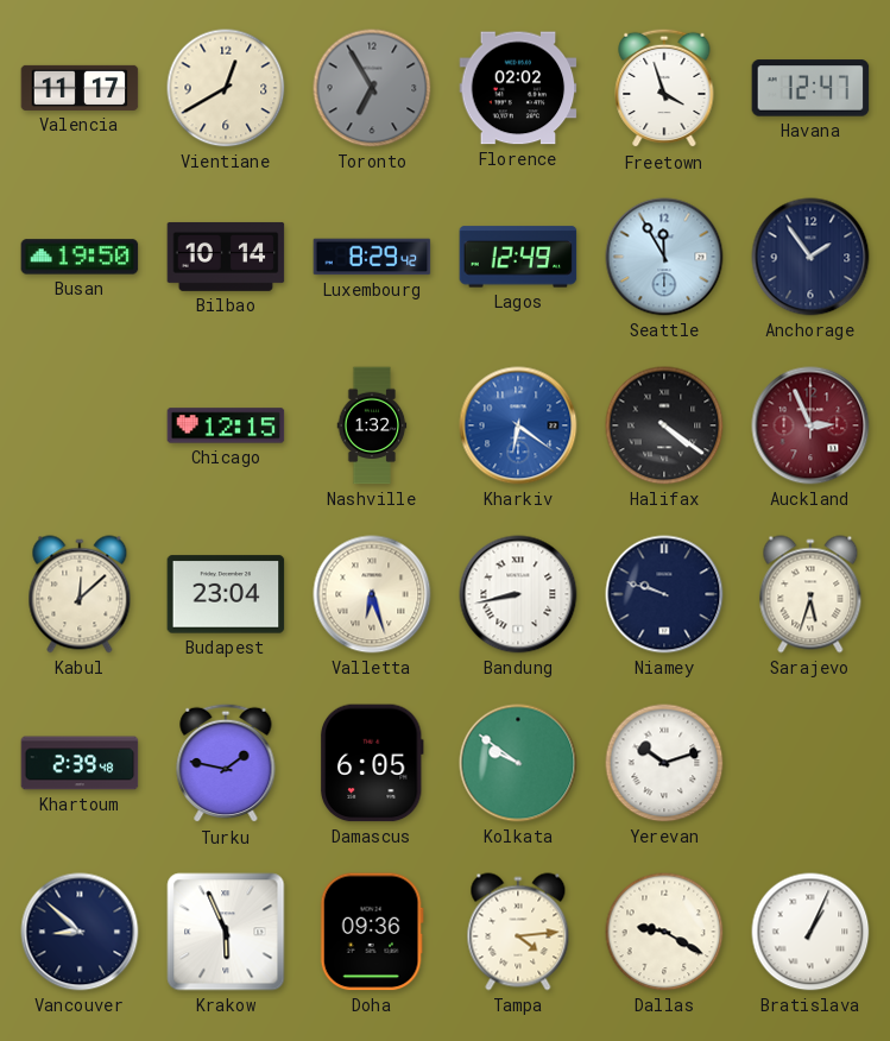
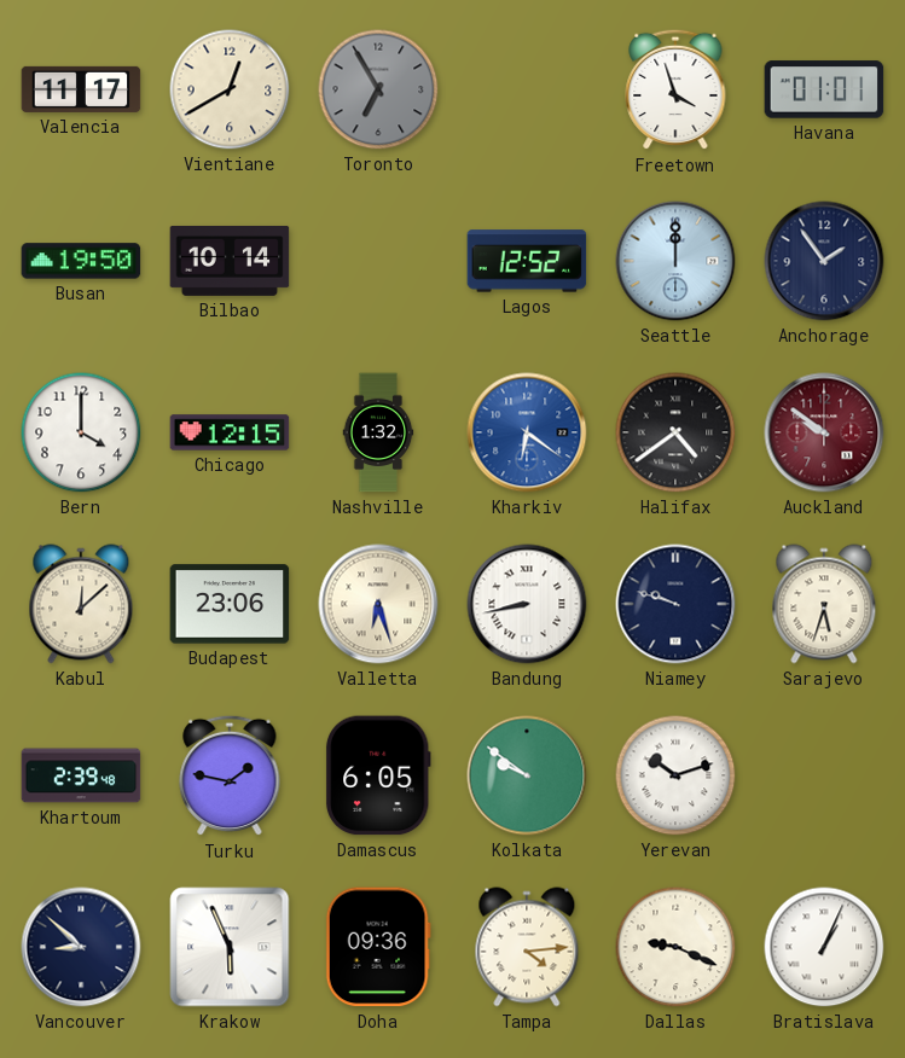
Florence: 02:02 -> none (518, 88)
Havana: 12:47 -> 01:01 (824, 89)
Luxembourg: 8:29 -> none (372, 257)
Lagos: 12:49 -> 12:52 (527, 261)
Seattle: 11:55 -> 12:00 (675, 261)
Bern: none -> 4:00 (81, 432)
Halifax: 4:21 -> 4:39 (675, 432)
Auckland: 2:56 -> 9:51 (824, 432)
Budapest: 23:04 -> 23:06 (230, 604)
Dallas: 9:20 -> 9:19 (675, 947)
